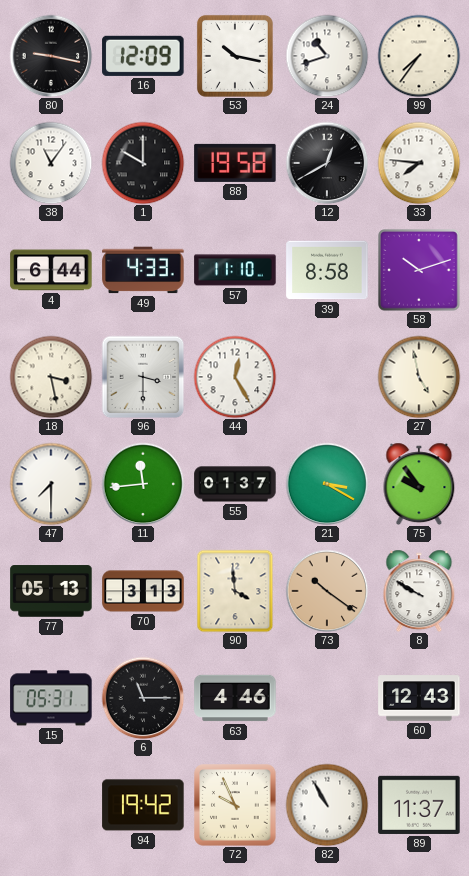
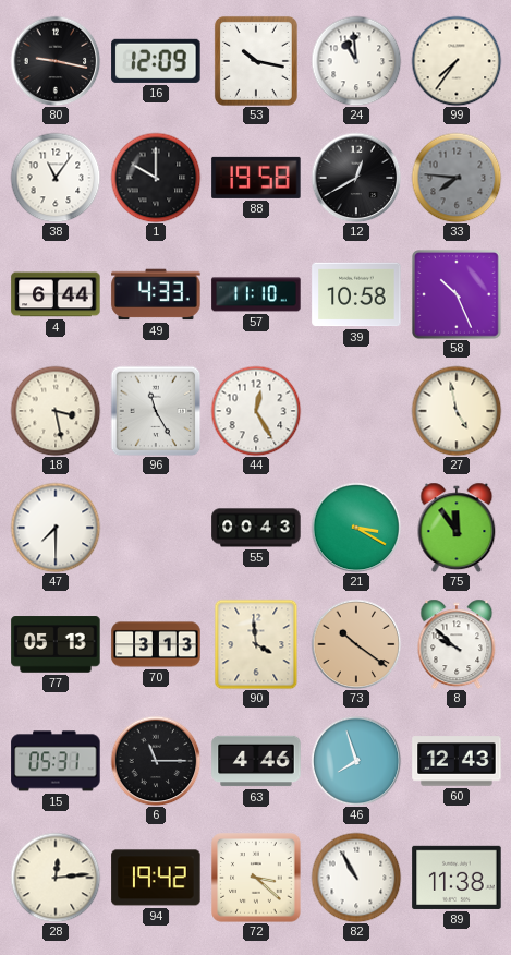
24: 10:42 -> 10:59 (356, 61)
33 dial: white -> grey (457, 178)
39: 8:58 -> 10:58 (356, 294)
58: 10:12 -> 10:26 (457, 294)
96: 3:30 -> 11:25 (156, 411)
11: 11:44 -> none (143, 484)
55: 01:37 -> 00:43 (256, 528)
75: 9:54 -> 11:54 (457, 528)
8: 9:50 -> 9:52 (457, 644)
46: none -> 7:57 (356, 761)
28: none -> 12:14 (56, 878)
72: 9:56 -> 3:22 (256, 878)
89: 11:37 -> 11:38 (457, 878)
